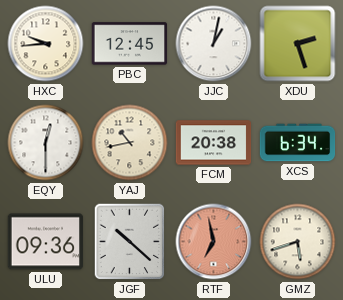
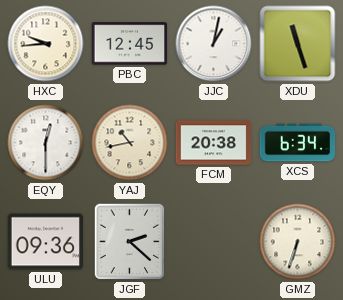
XDU: 2:27 -> 11:27 (298, 44)
JGF: 10:22 -> 2:22 (130, 242)
RTF: 6:58 -> none (214, 242)
GMZ: 5:42 -> 6:33 (298, 242)
